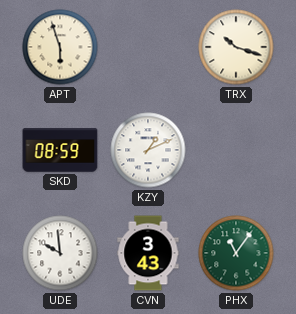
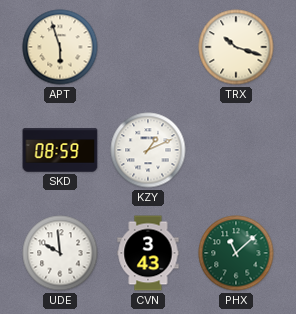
PHX: 11:06 -> 11:08 (236, 253)
